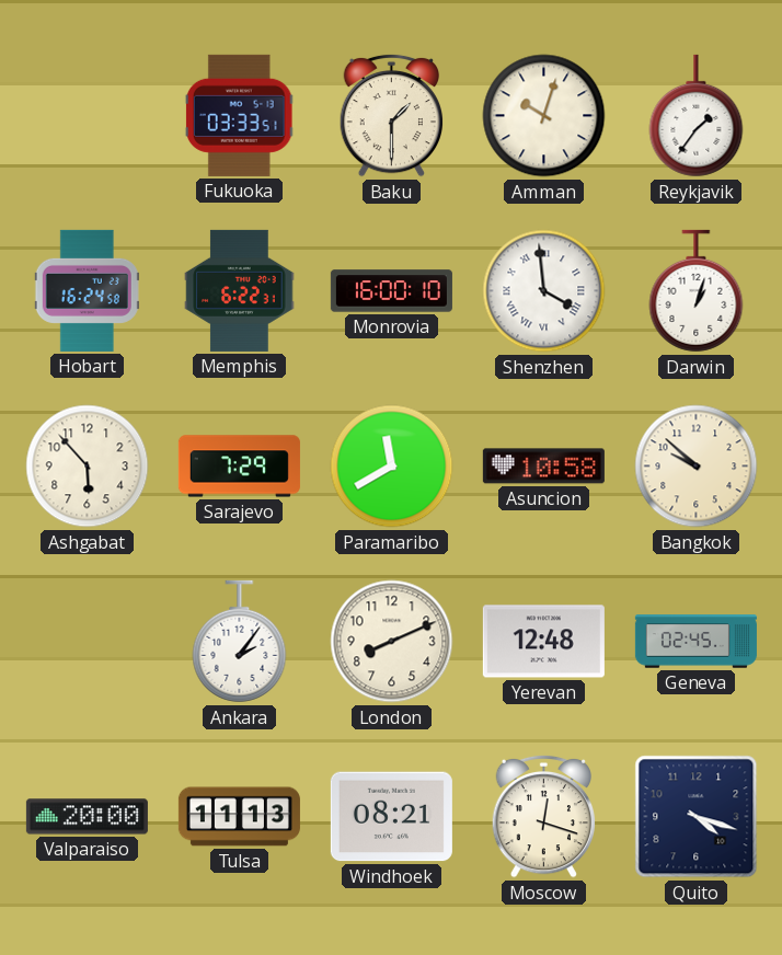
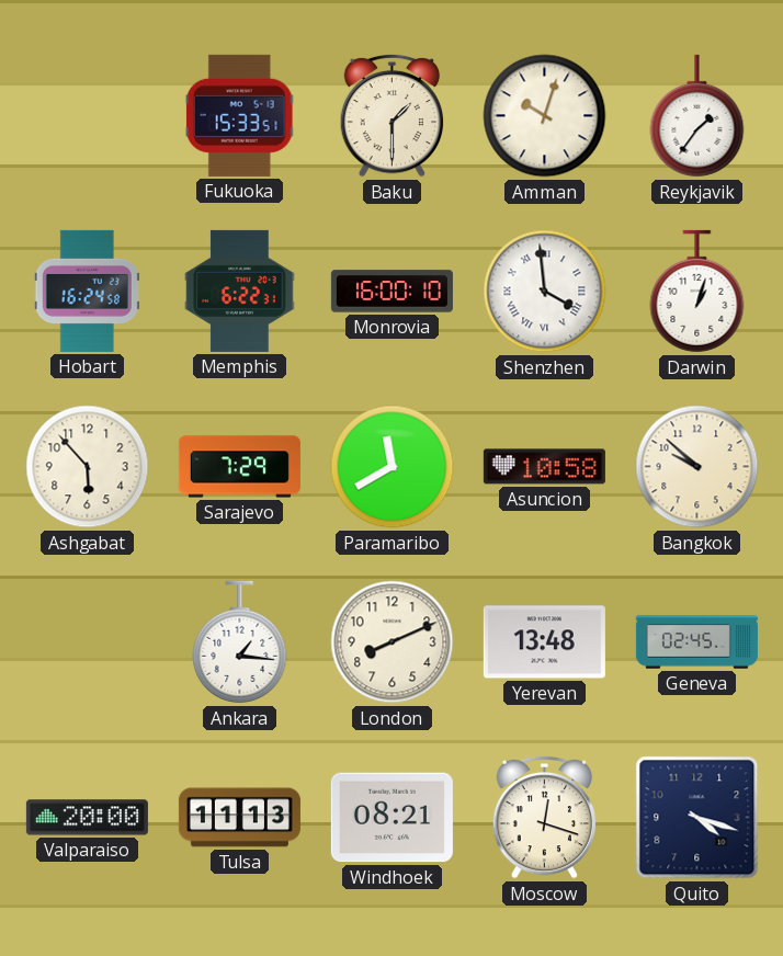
Fukuoka: 03:33 -> 15:33 (240, 115)
Ankara: 2:06 -> 1:16 (240, 642)
Yerevan: 12:48 -> 13:48 (544, 642)
